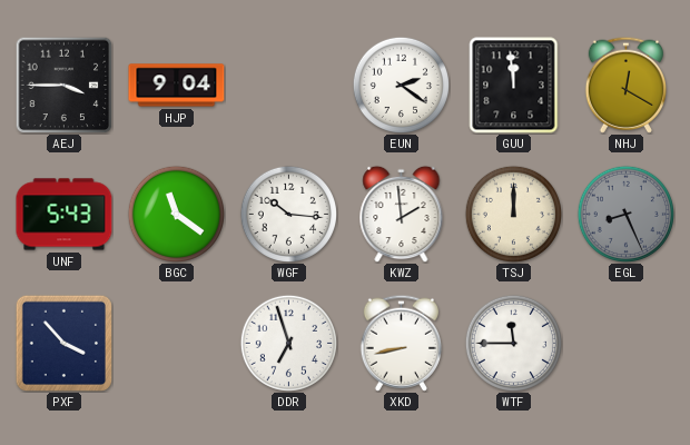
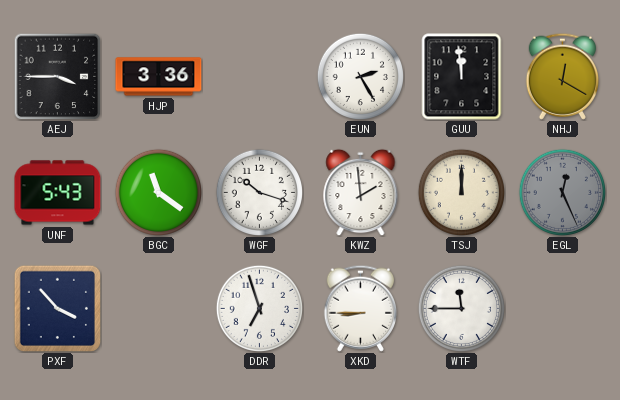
HJP: 9:04 -> 3:36 (159, 77)
EUN: 2:21 -> 2:25 (360, 76)
WGF: 10:16 -> 10:18 (259, 192)
EGL: 8:26 -> 12:26 (562, 192)
XKD: 8:43 -> 8:45 (360, 308)
